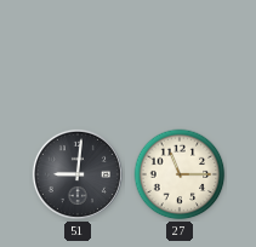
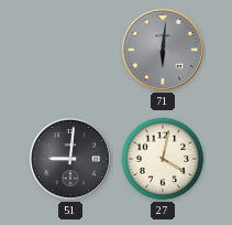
71: none -> 6:01 (163, 50)
27: 11:15 -> 4:02 (163, 159)
